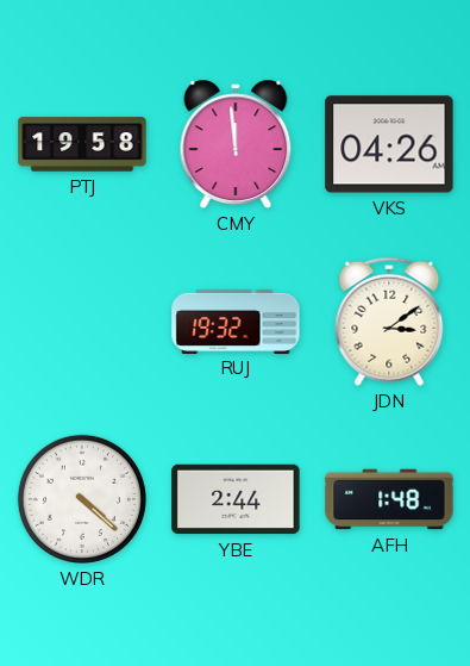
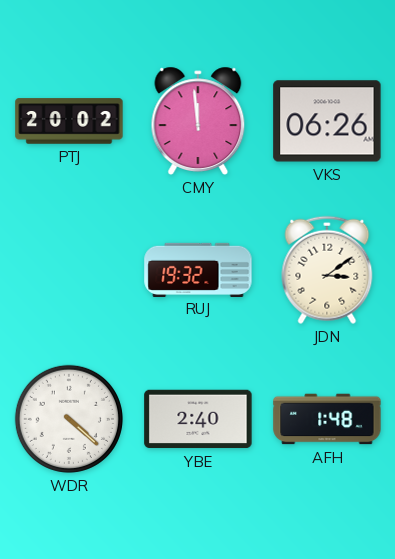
PTJ: 19:58 -> 20:02 (69, 121)
VKS: 04:26 -> 06:26 (327, 121)
YBE: 2:44 -> 2:40 (198, 419)
